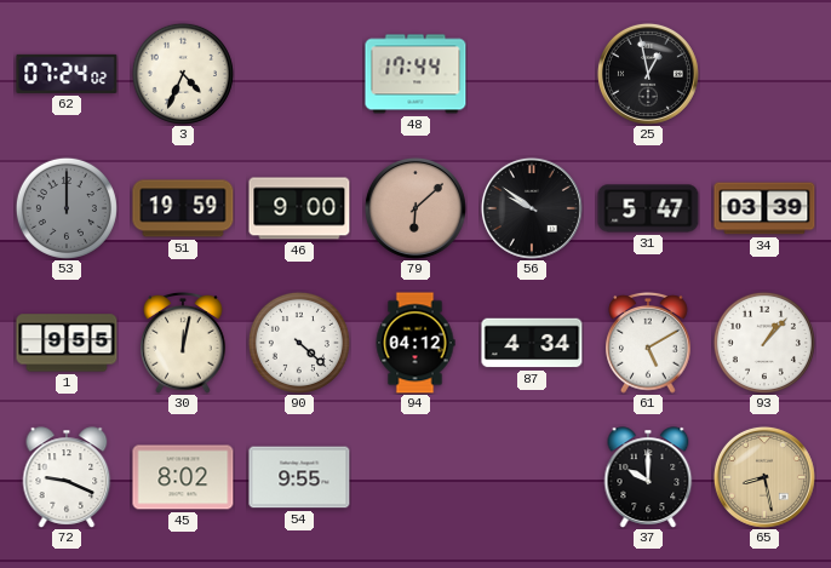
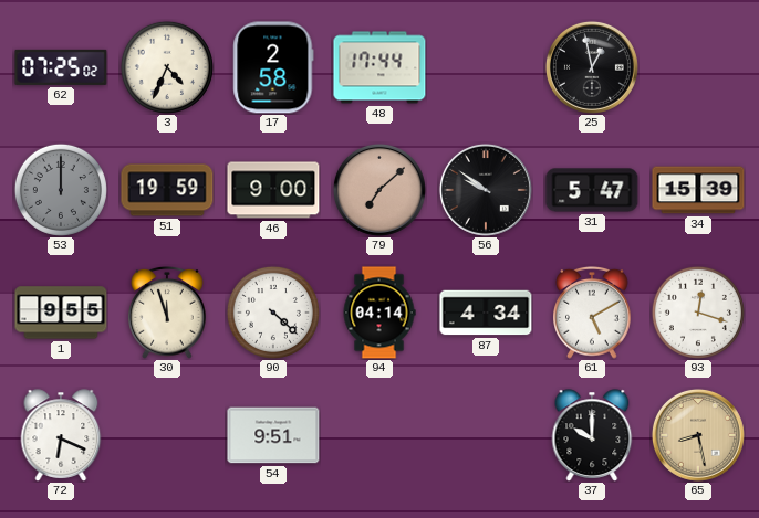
62: 07:24 -> 07:25 (61, 67)
17: none -> 2:58 (273, 67)
79: 6:08 -> 7:08 (379, 190)
34: 03:39 -> 15:39 (698, 190)
30: 12:02 -> 11:57 (167, 314)
94: 04:12 -> 04:14 (379, 313)
93: 1:07 -> 12:18 (698, 313)
72: 9:19 -> 6:19 (61, 435)
45: 8:02 -> none (183, 477)
54: 9:55 -> 9:51 (273, 435)
